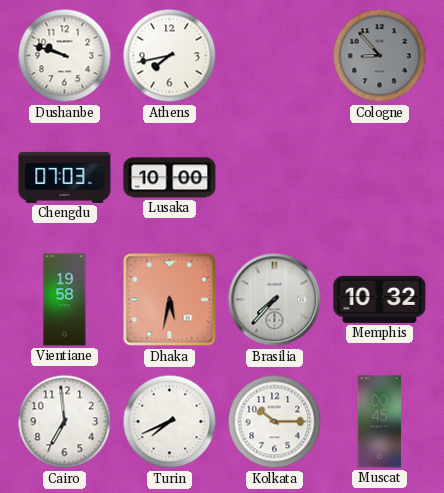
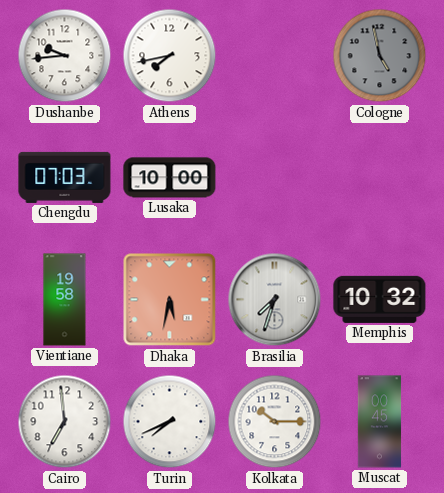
Dushanbe: 9:48 -> 9:44 (65, 56)
Cologne: 8:53 -> 4:58 (380, 56)
Brasilia: 7:37 -> 7:33 (275, 300)
